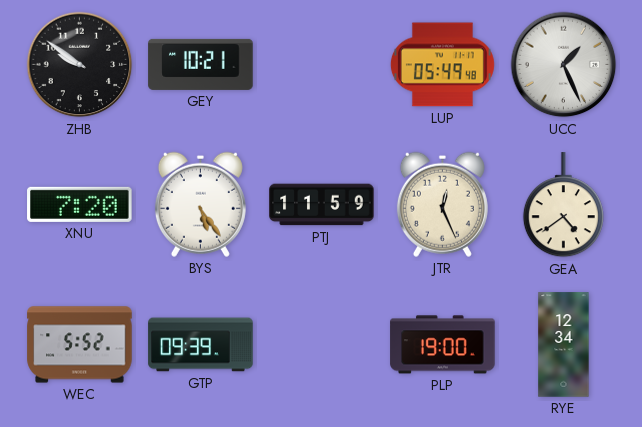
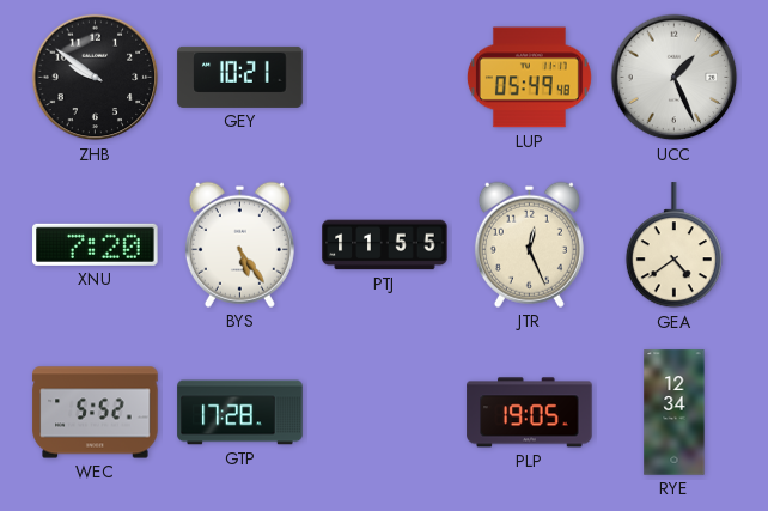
PTJ: 11:59 -> 11:55 (385, 245)
GTP: 09:39 -> 17:28 (240, 413)
PLP: 19:00 -> 19:05 (530, 413)
